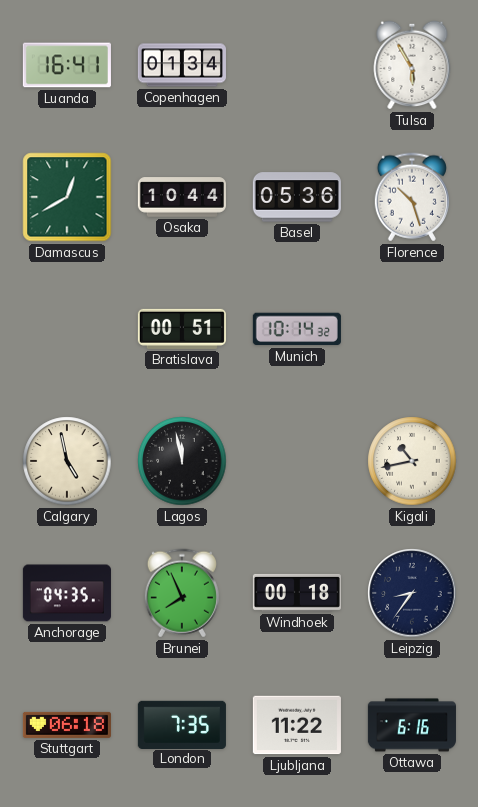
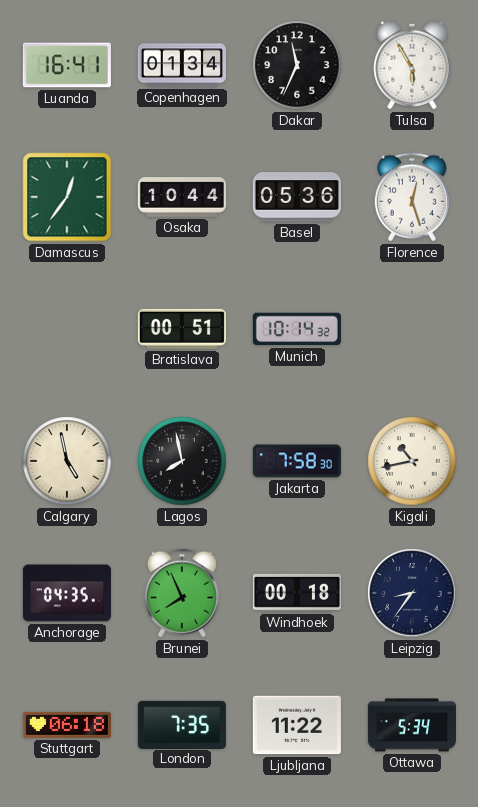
Dakar: none -> 11:34 (297, 65)
Damascus: 12:40 -> 12:36 (67, 197)
Florence: 10:27 -> 12:27 (412, 197)
Lagos: 11:58 -> 7:58 (182, 461)
Jakarta: none -> 7:58 (297, 461)
Ottawa: 6:16 -> 5:34 (412, 725)
